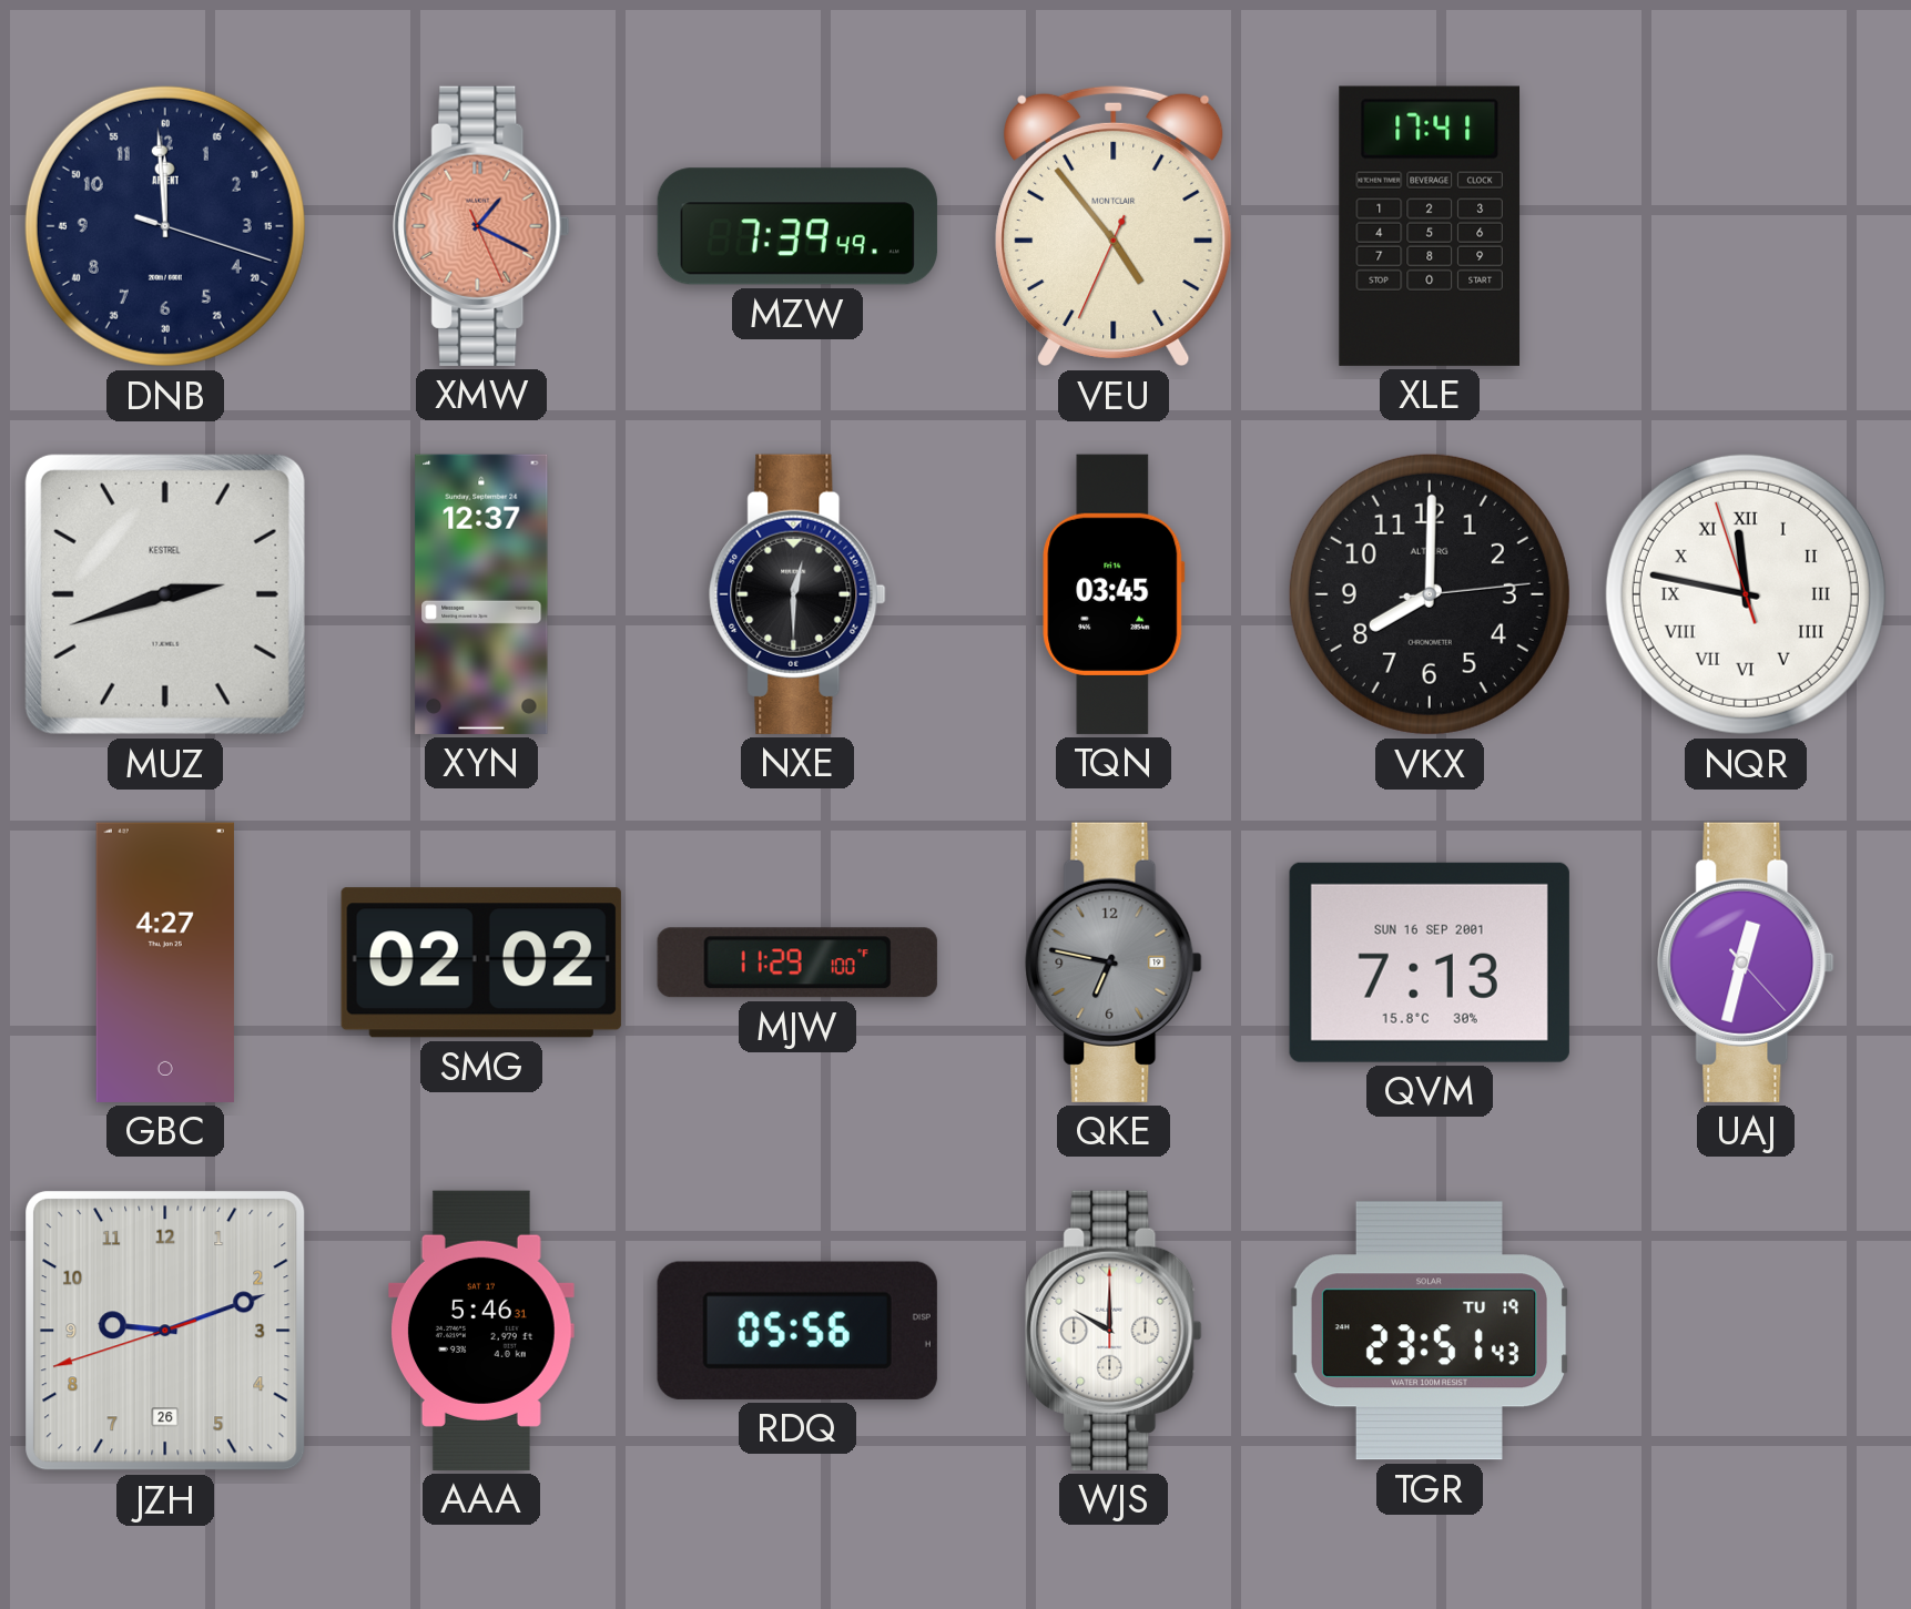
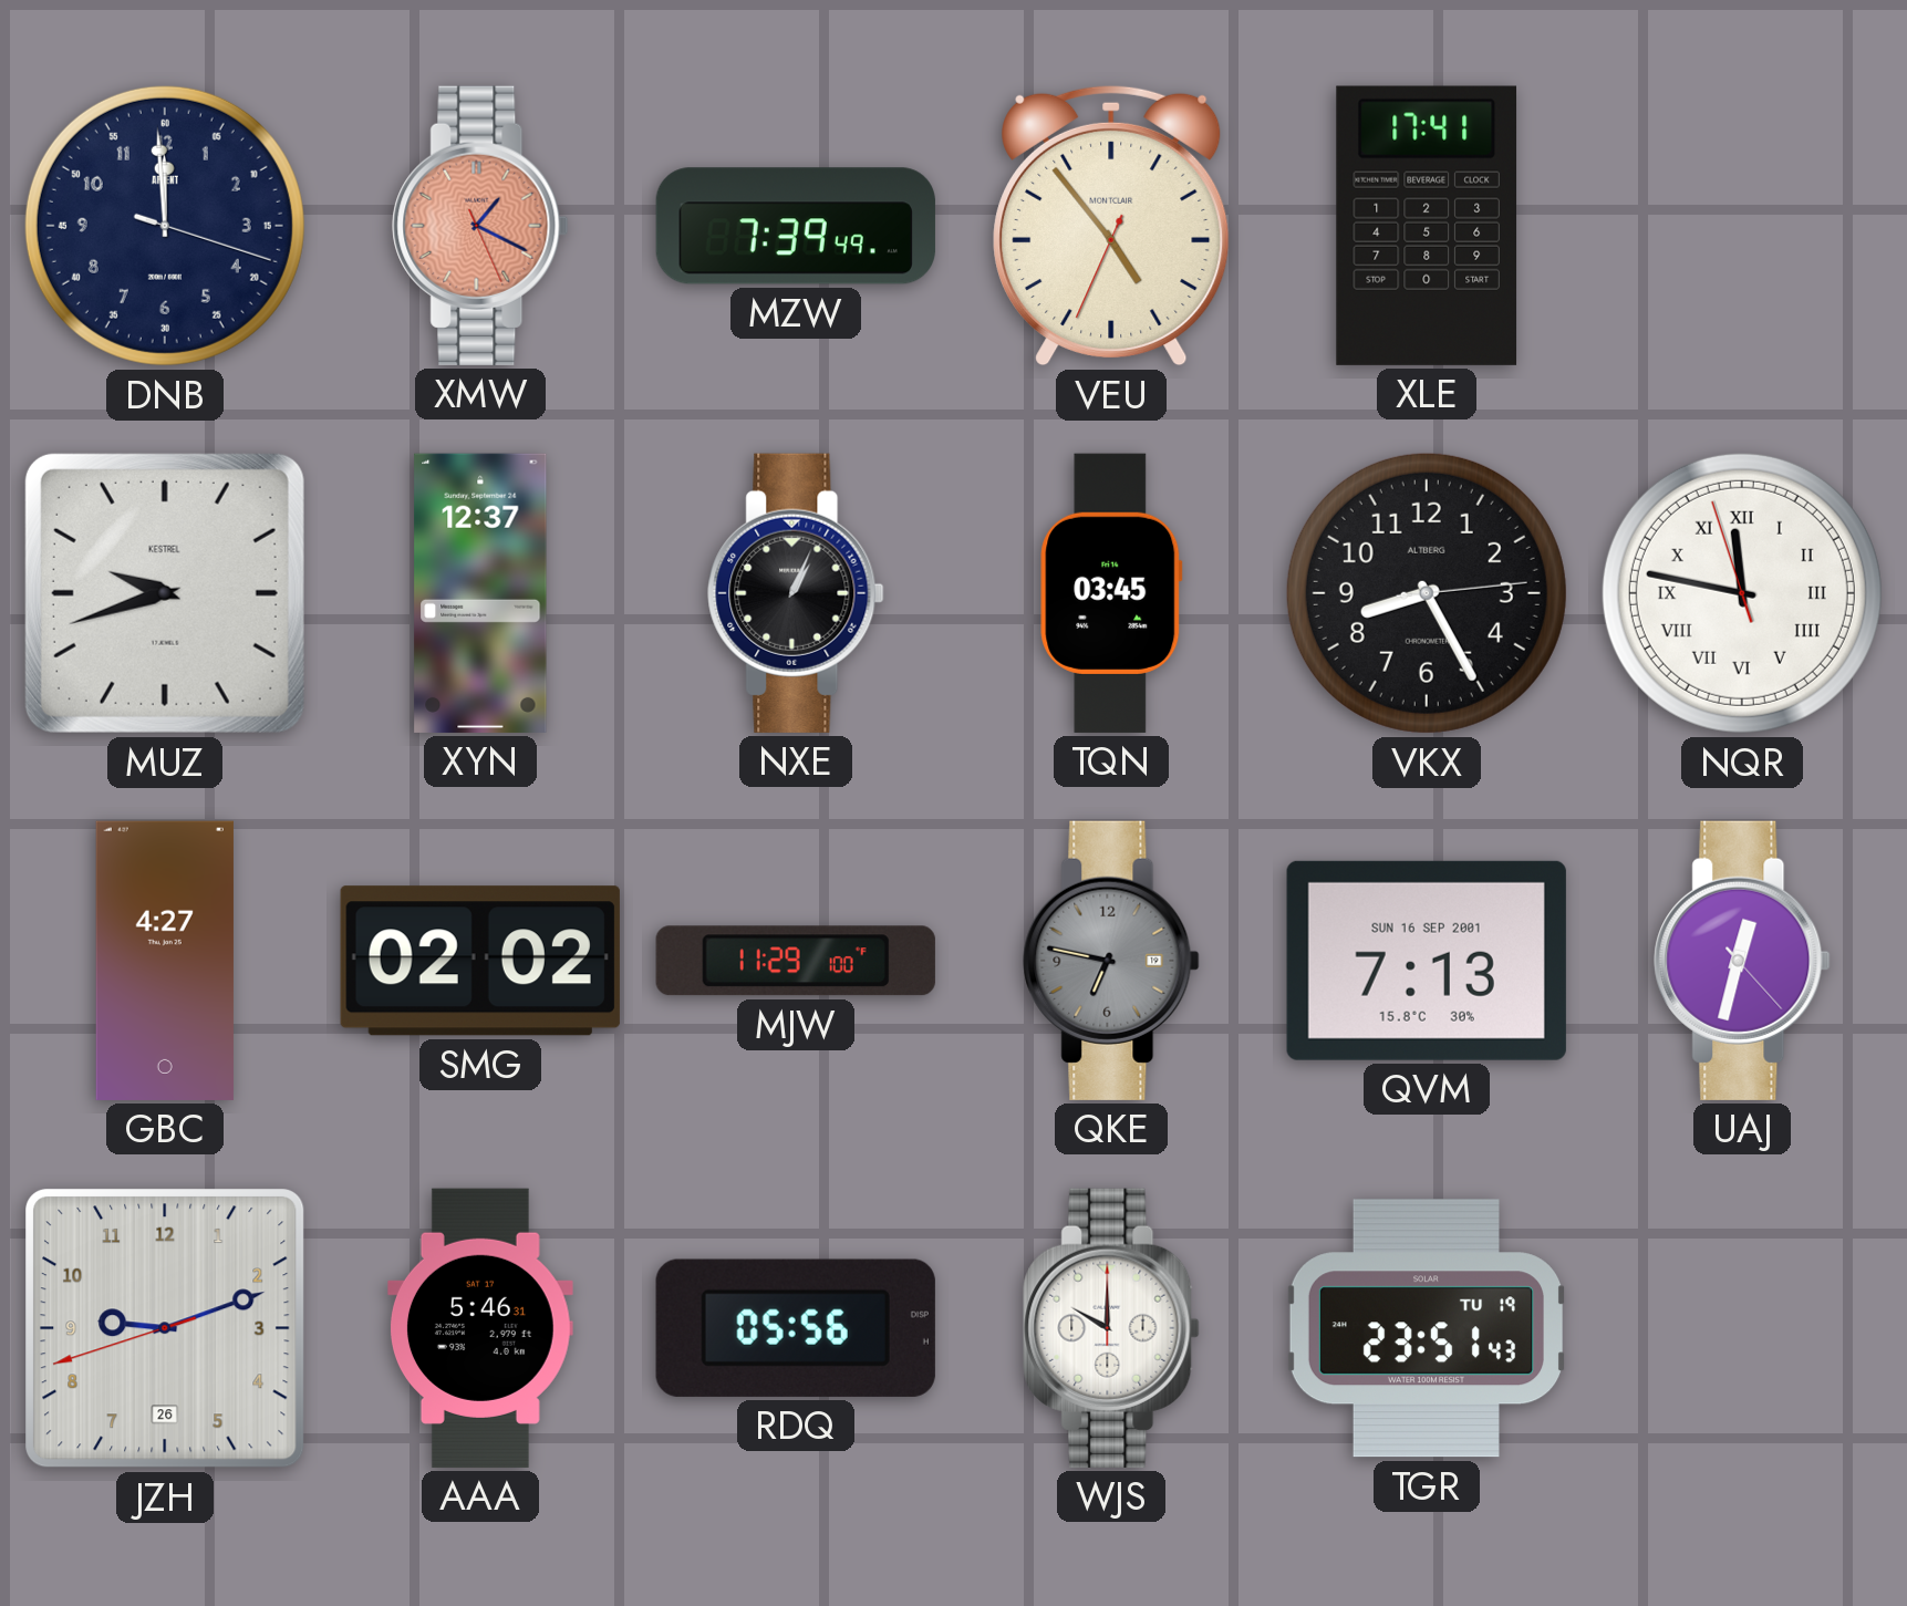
MUZ: 2:42 -> 9:42 (165, 593)
NXE: 12:30 -> 1:04 (796, 593)
VKX: 8:00 -> 8:25 (1427, 593)
